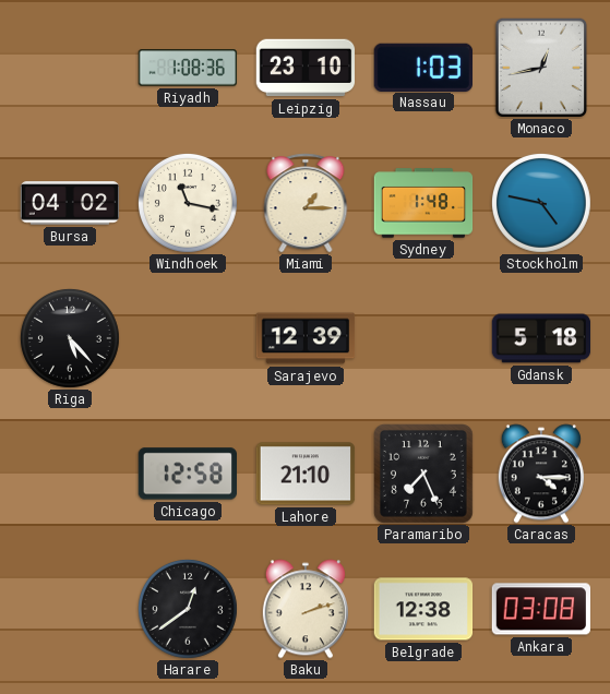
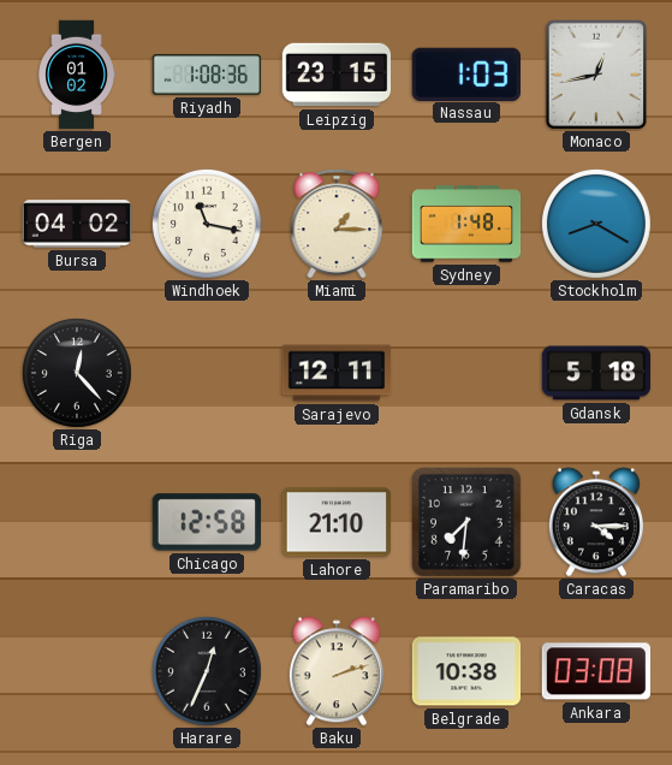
Bergen: none -> 01:02 (76, 75)
Leipzig: 23:10 -> 23:15 (337, 75)
Stockholm: 4:47 -> 8:20 (596, 224)
Riga: 5:23 -> 12:23 (77, 373)
Sarajevo: 12:39 -> 12:11 (337, 373)
Paramaribo: 7:26 -> 7:31 (468, 523)
Harare: 12:39 -> 12:34 (207, 671)
Belgrade: 12:38 -> 10:38 (466, 671)
